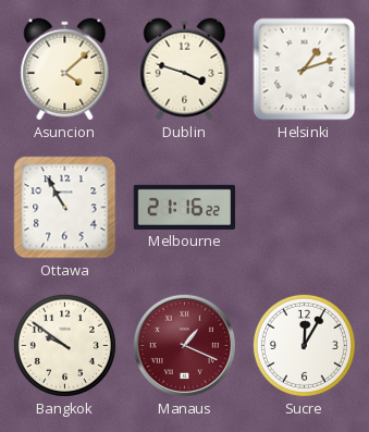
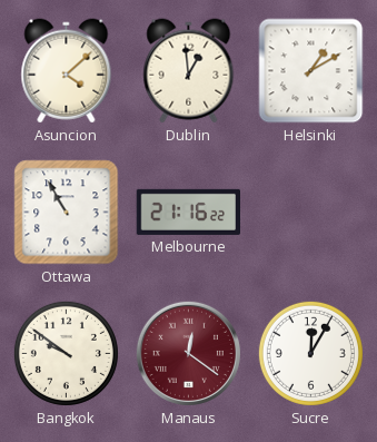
Dublin: 3:48 -> 12:59 (189, 71)
Helsinki: 1:12 -> 1:10 (311, 71)
Manaus: 1:19 -> 12:21 (188, 353)
